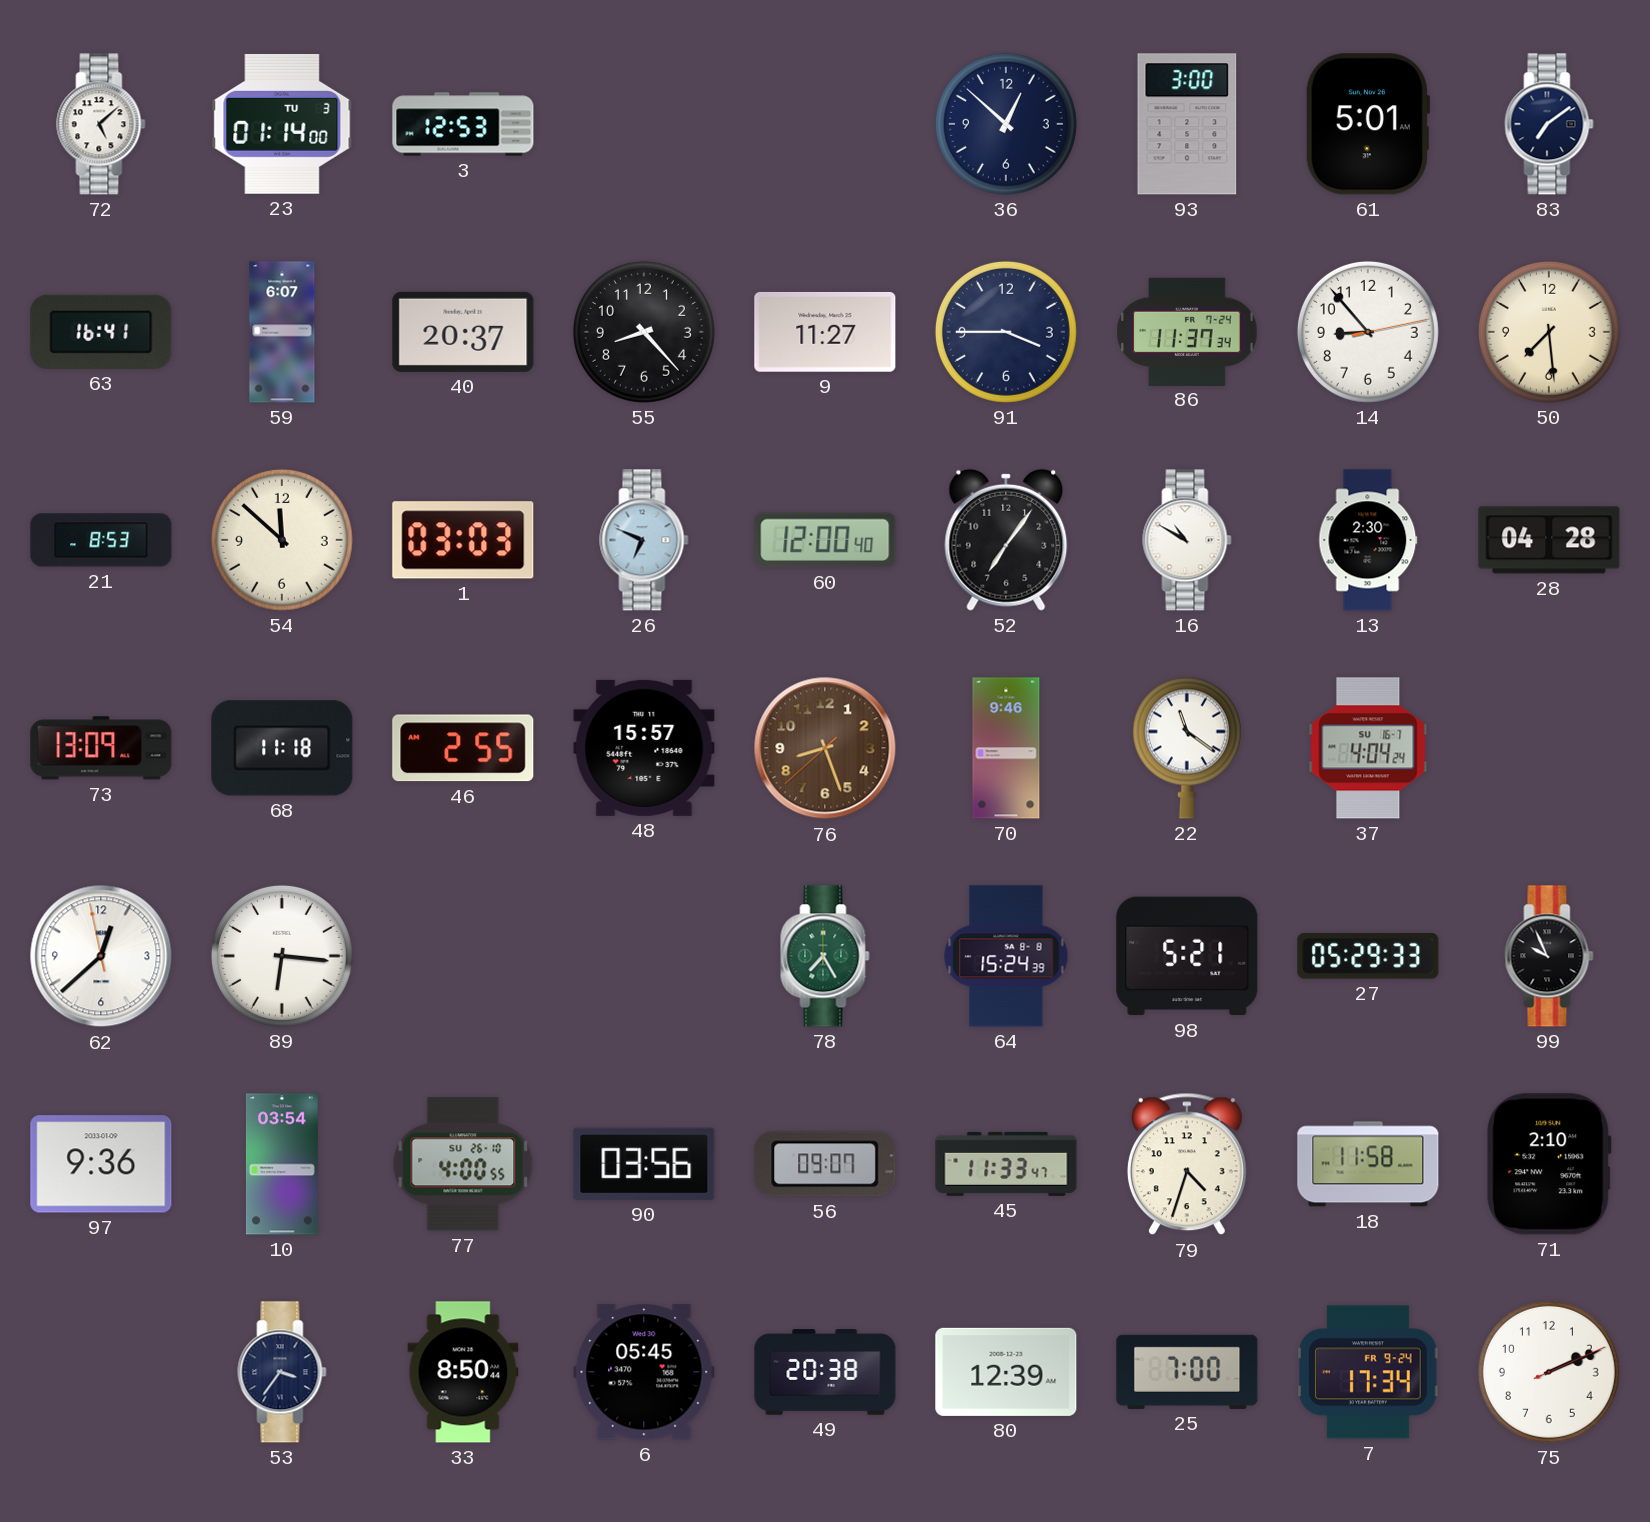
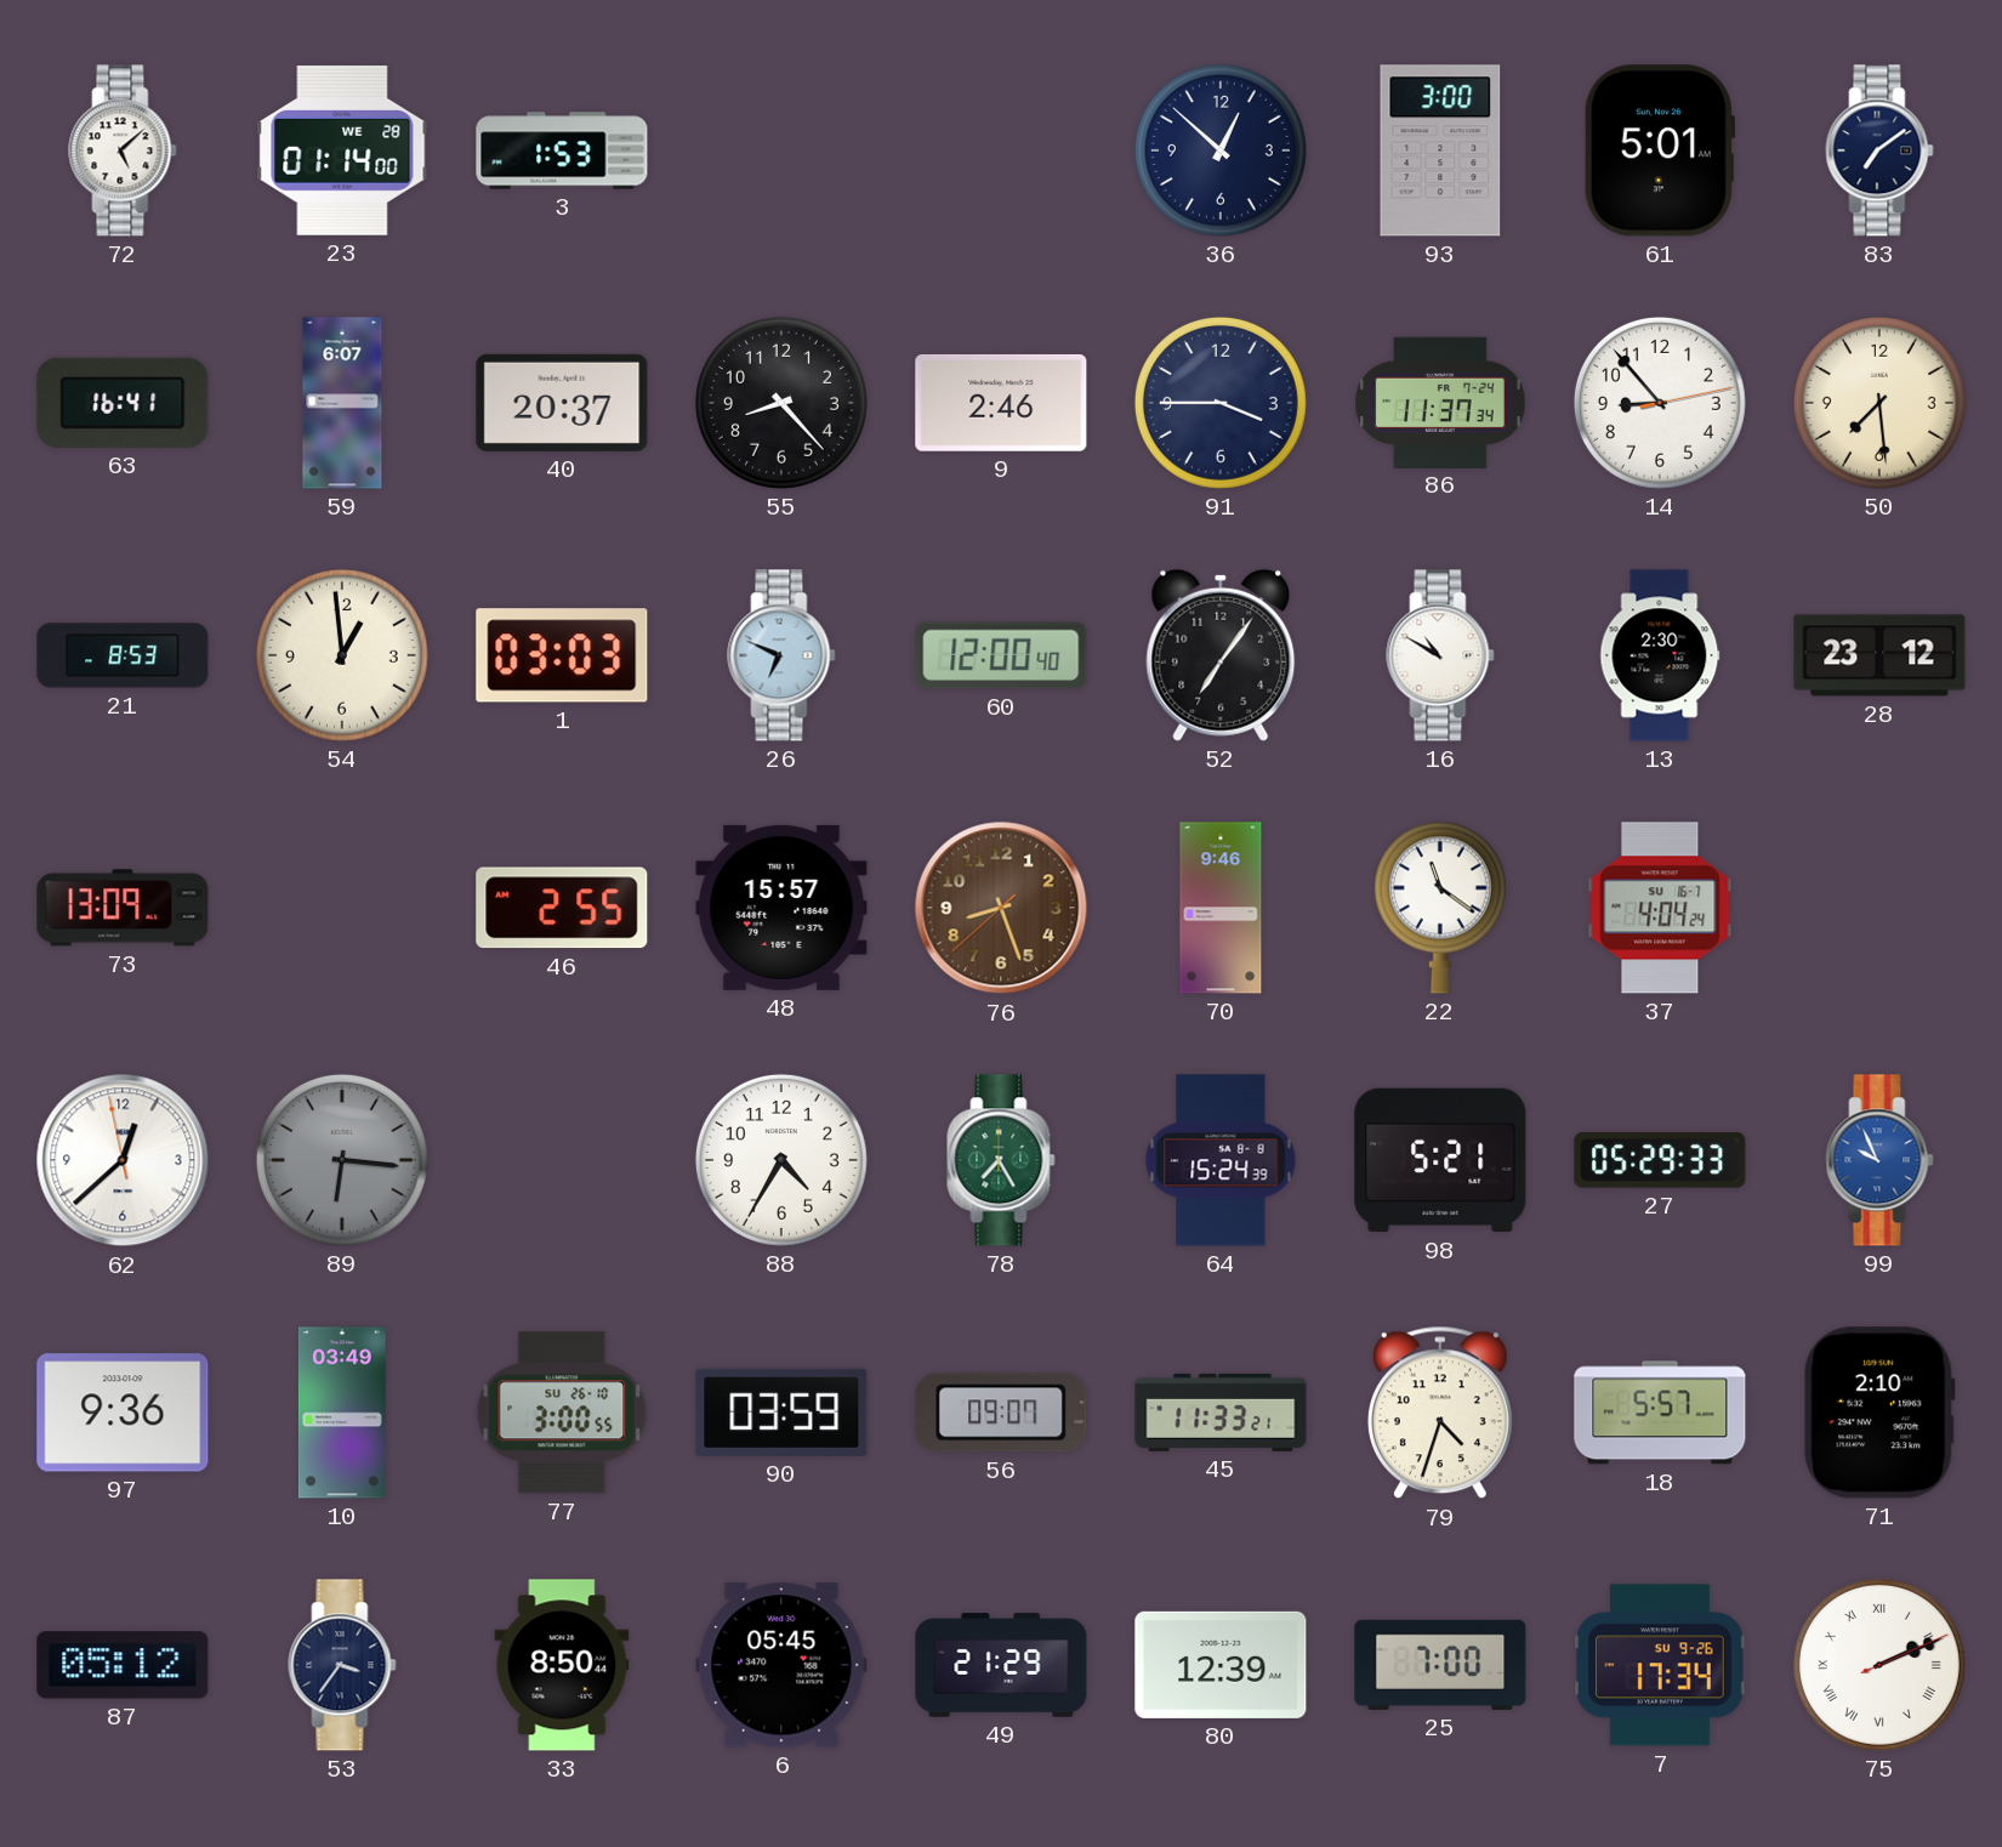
23 date: TU 3 -> WE 28 (342, 150)
3: 12:53 -> 1:53 (562, 150)
9: 11:27 -> 2:46 (1001, 403)
54: 11:52 -> 12:59 (342, 655)
28: 04:28 -> 23:12 (1879, 655)
68: 11:18 -> none (282, 748)
89 dial: white -> grey (342, 1160)
88: none -> 4:35 (781, 1160)
99 dial: black -> blue (1879, 1160)
10: 03:54 -> 03:49 (342, 1413)
77: 4:00 -> 3:00 (562, 1413)
90: 03:56 -> 03:59 (781, 1413)
45: 11:33:47 -> 11:33:21 (1221, 1413)
18: 11:58 -> 5:57 (1660, 1413)
87: none -> 05:12 (123, 1665)
49: 20:38 -> 21:29 (1001, 1665)
7 date: FR 9-24 -> SU 9-26 (1661, 1665)
75 numerals: Arabic -> Roman (1879, 1665)
